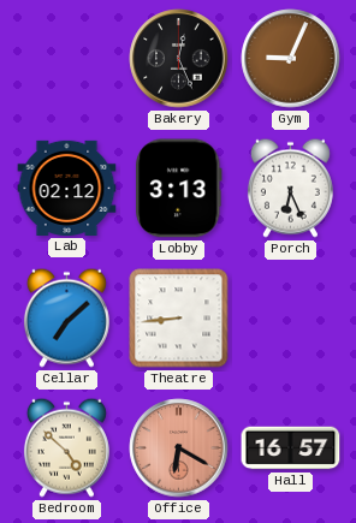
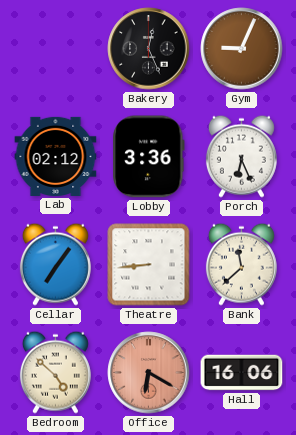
Lobby: 3:13 -> 3:36 (149, 157)
Cellar: 7:08 -> 7:06 (55, 264)
Bank: none -> 11:38 (241, 264)
Hall: 16:57 -> 16:06 (242, 373)
